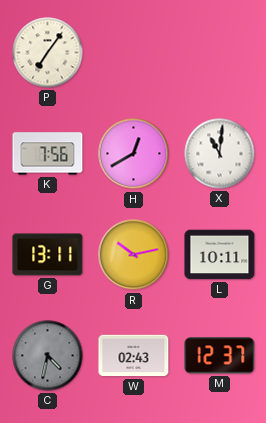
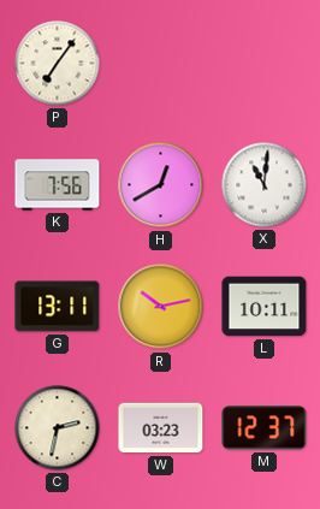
C: 4:32 -> 2:32 (58, 428)
C dial: grey -> cream (58, 428)
W: 02:43 -> 03:23 (161, 428)
